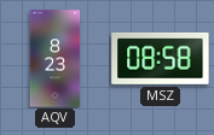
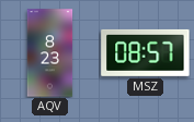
MSZ: 08:58 -> 08:57 (146, 52)
